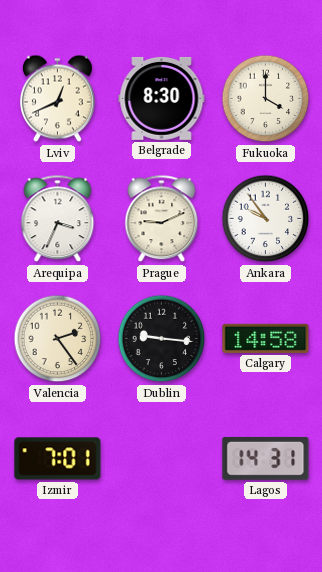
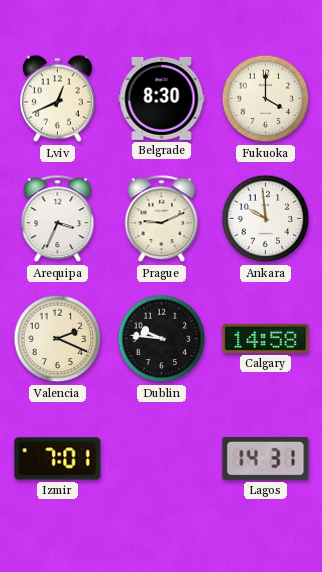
Ankara: 9:54 -> 9:59 (266, 219)
Valencia: 2:24 -> 2:19 (58, 339)
Dublin: 9:16 -> 9:46 (162, 339)
